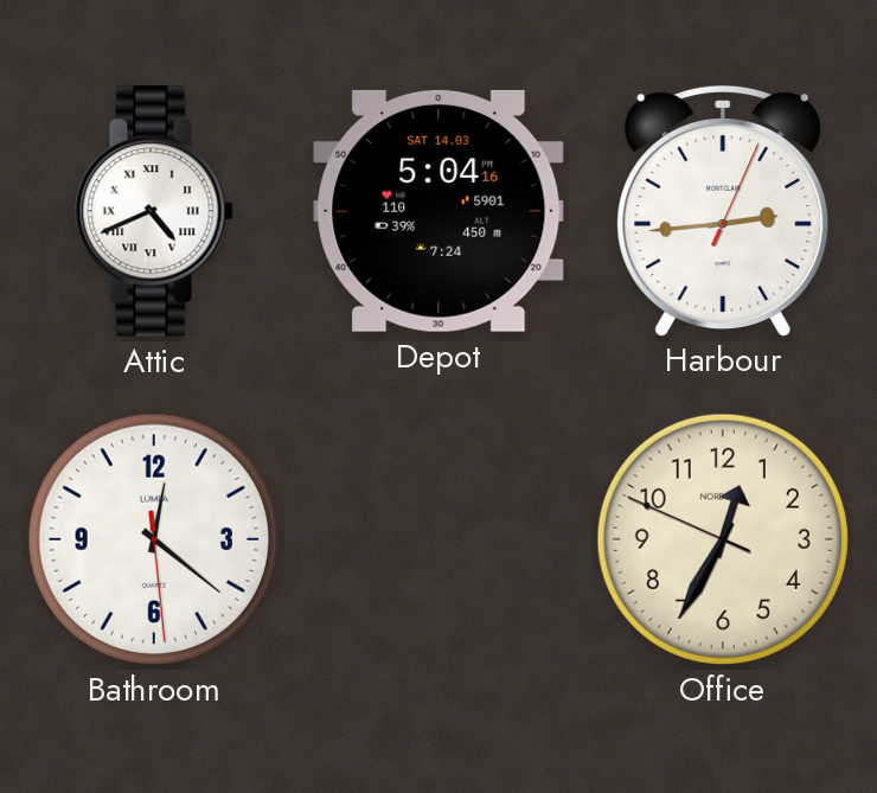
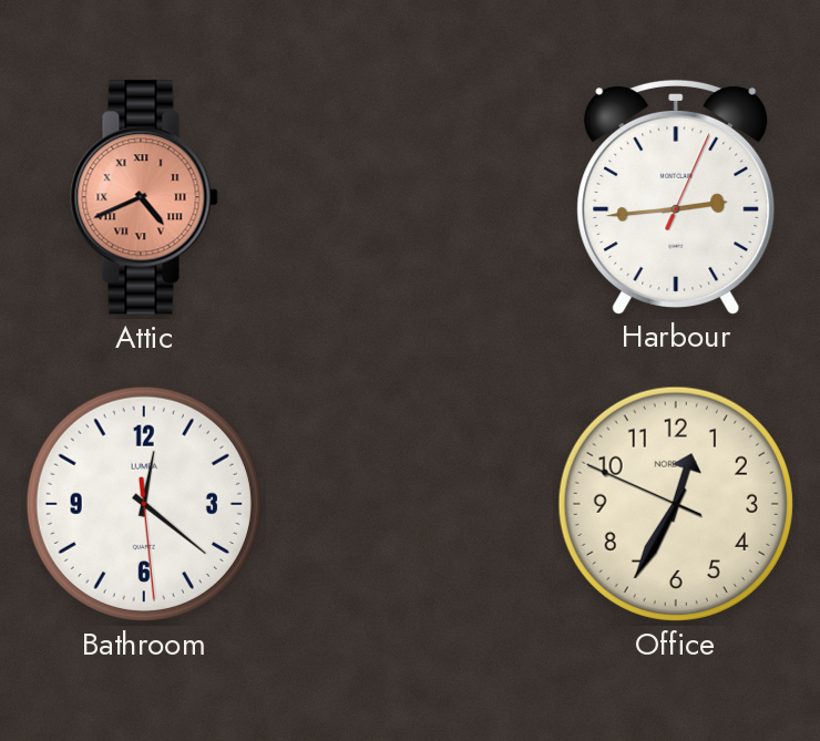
Attic dial: white -> salmon (144, 197)
Depot: 5:04 -> none (438, 211)
